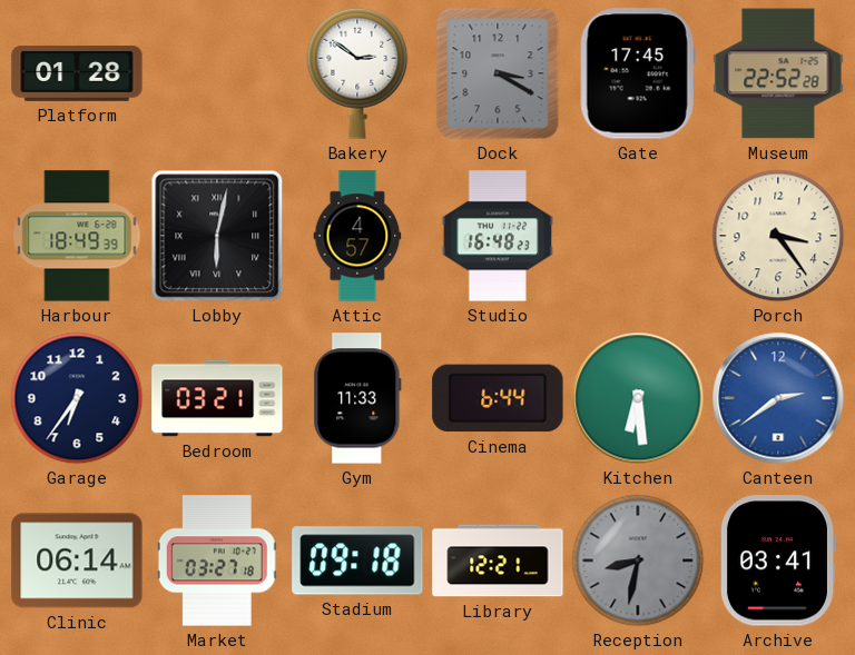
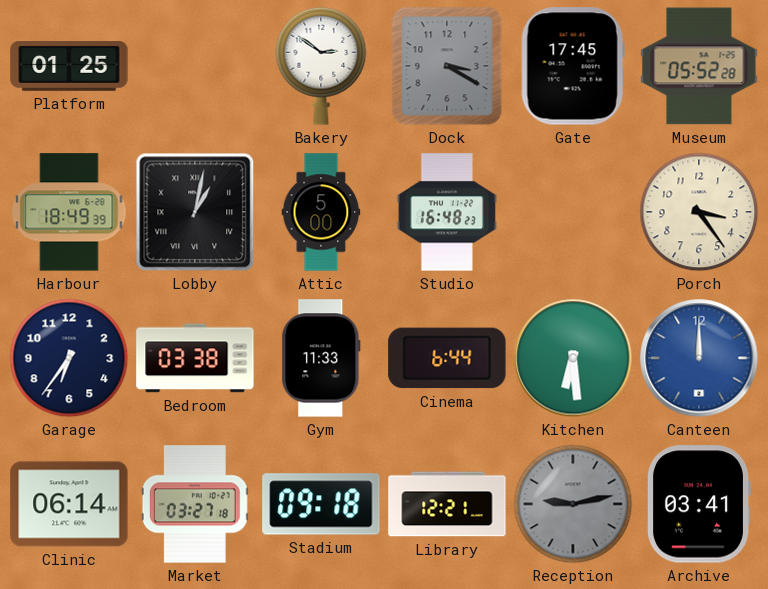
Platform: 01:28 -> 01:25 (69, 67)
Museum: 22:52 -> 05:52 (699, 66)
Lobby: 6:02 -> 1:02 (195, 212)
Attic: 4:57 -> 5:00 (321, 212)
Bedroom: 03:21 -> 03:38 (195, 358)
Canteen: 2:39 -> 12:00 (699, 358)
Reception: 8:32 -> 9:13 (573, 504)
